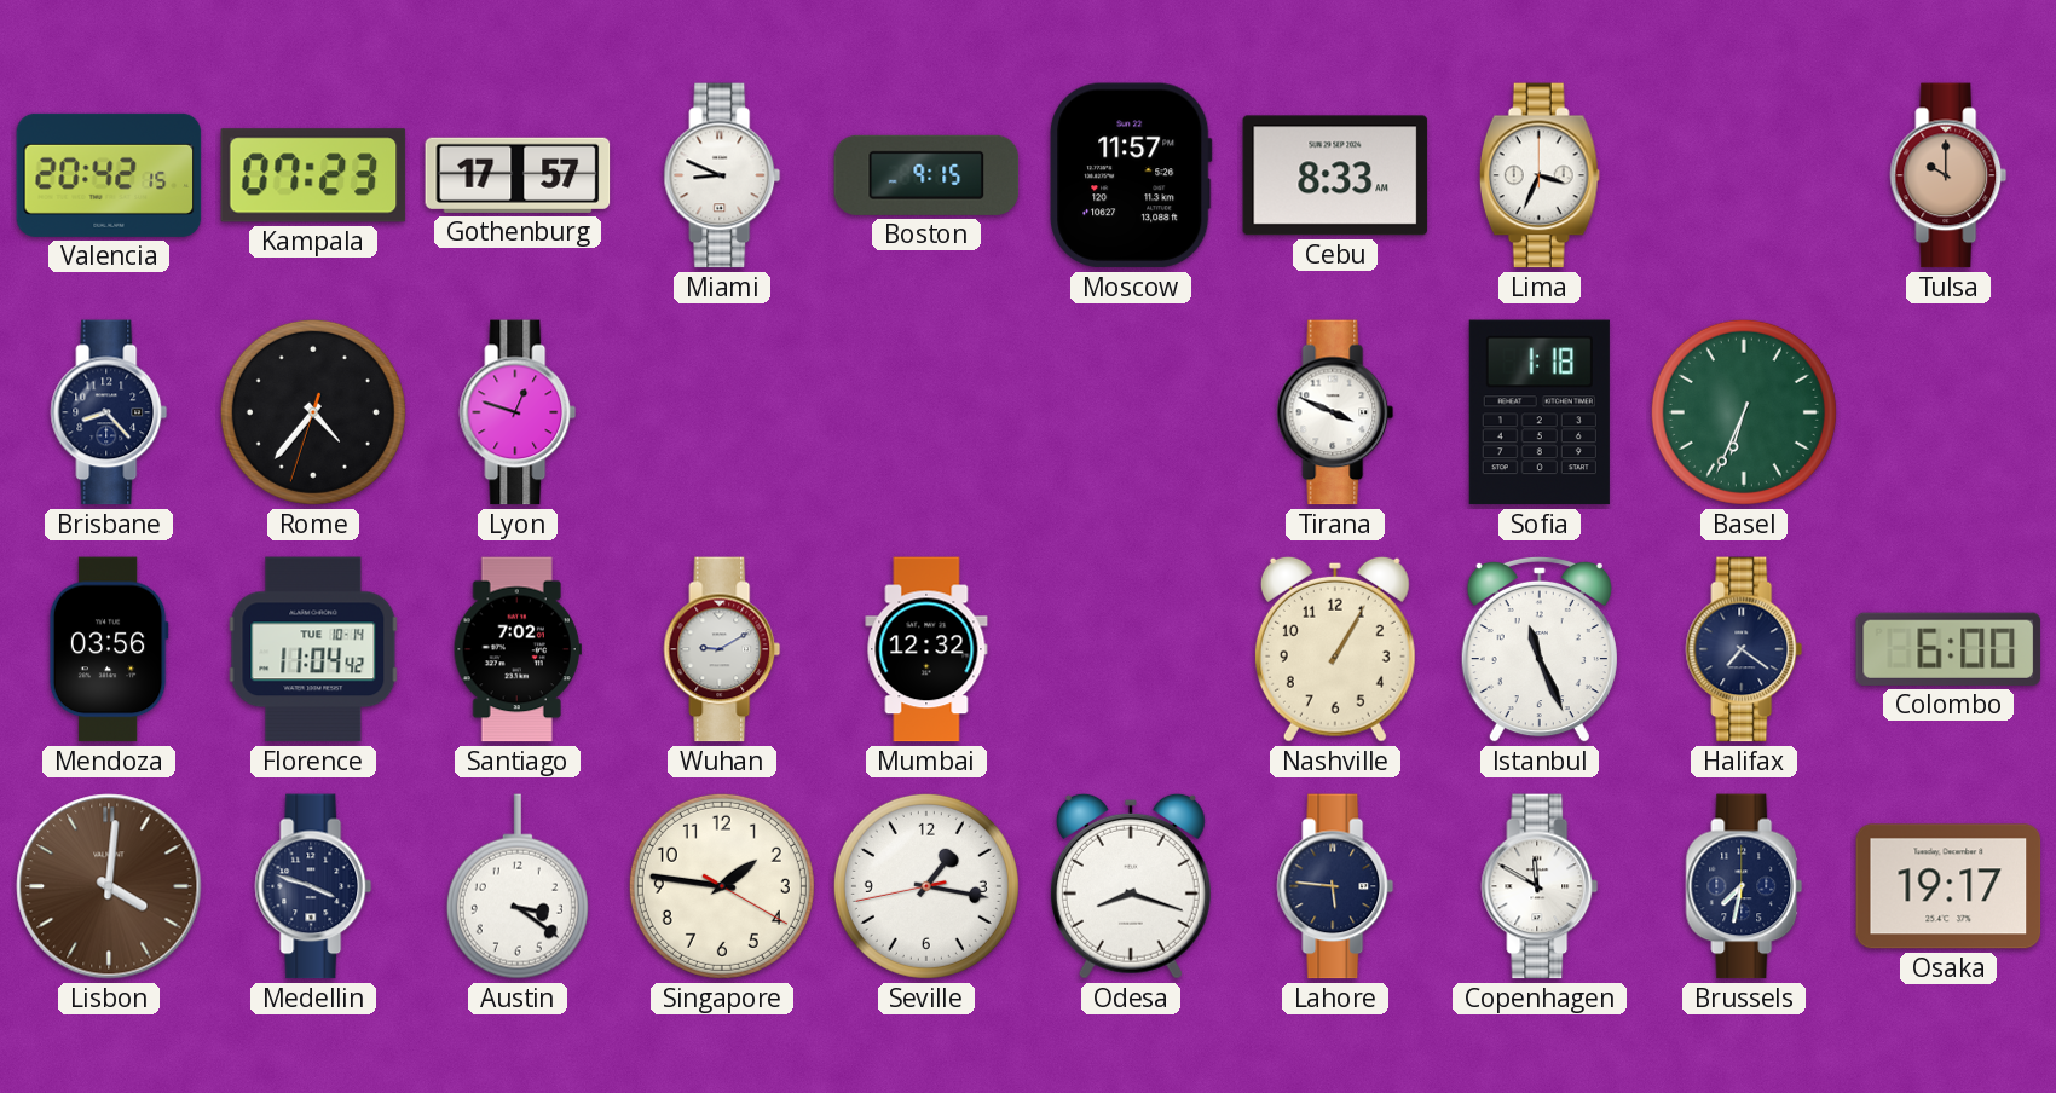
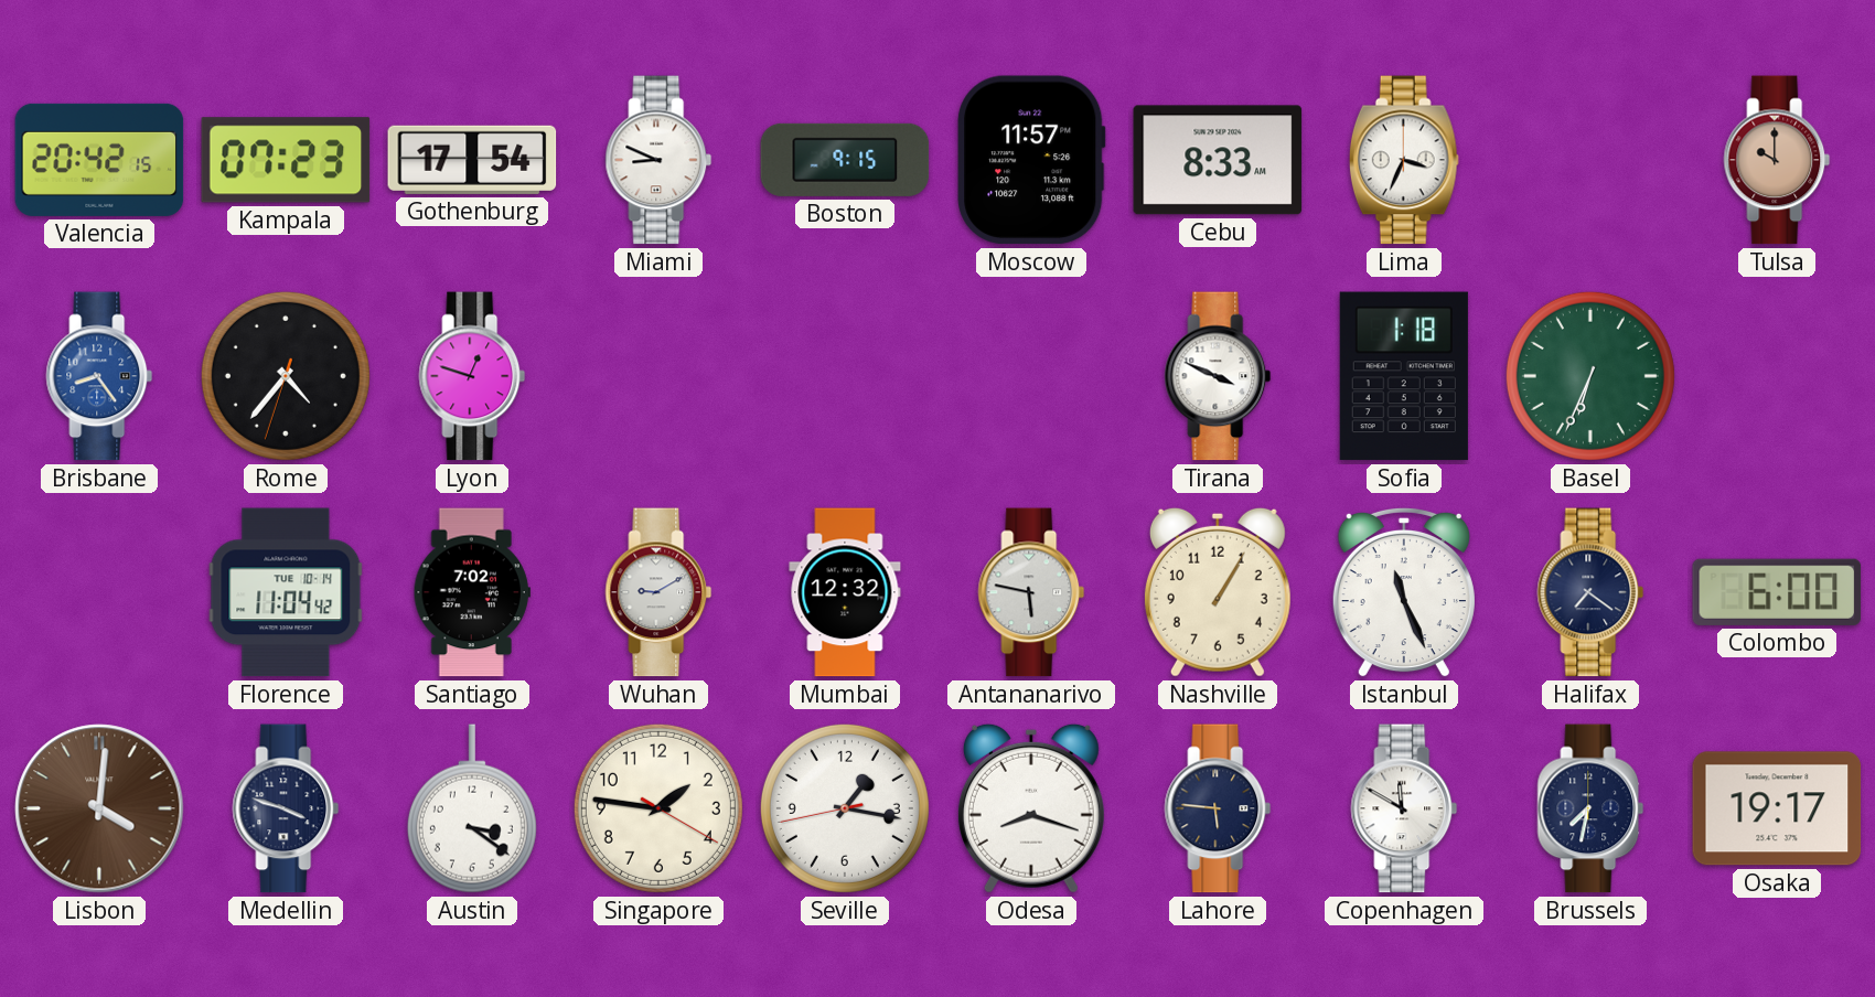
Gothenburg: 17:57 -> 17:54 (472, 160)
Brisbane: 8:23 -> 8:24 (99, 376)
Brisbane dial: navy -> blue (99, 376)
Mendoza: 03:56 -> none (109, 649)
Antananarivo: none -> 5:47 (1031, 592)
